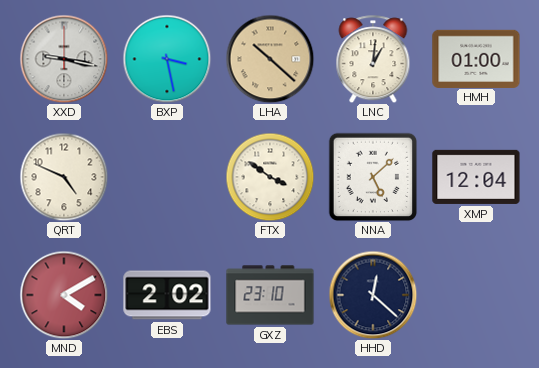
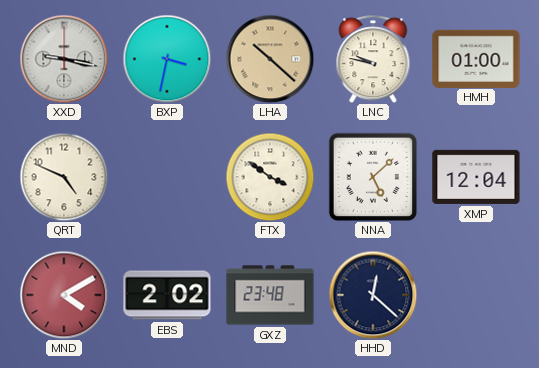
BXP: 3:28 -> 3:32 (167, 59)
LNC: 1:01 -> 9:47 (373, 59)
GXZ: 23:10 -> 23:48 (270, 295)
